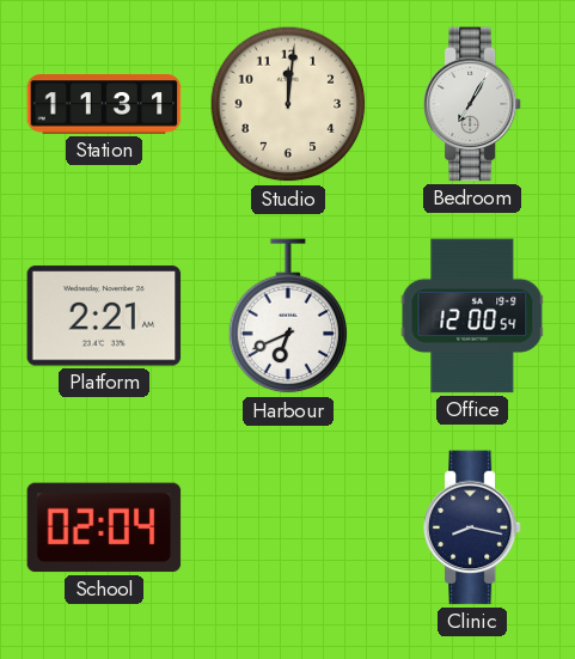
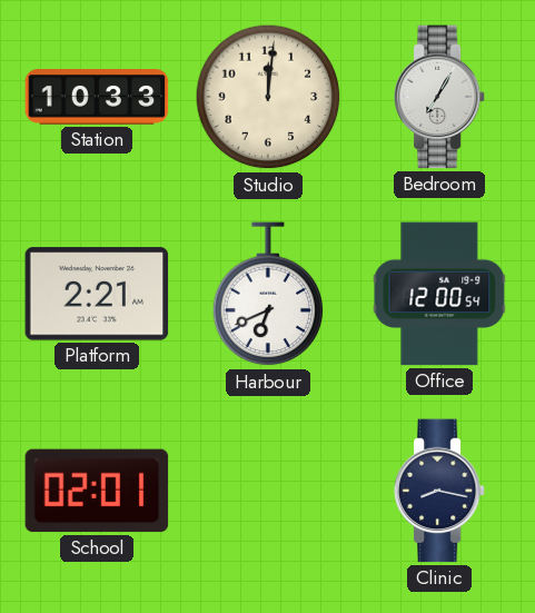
Station: 11:31 -> 10:33 (97, 97)
School: 02:04 -> 02:01 (97, 491)
